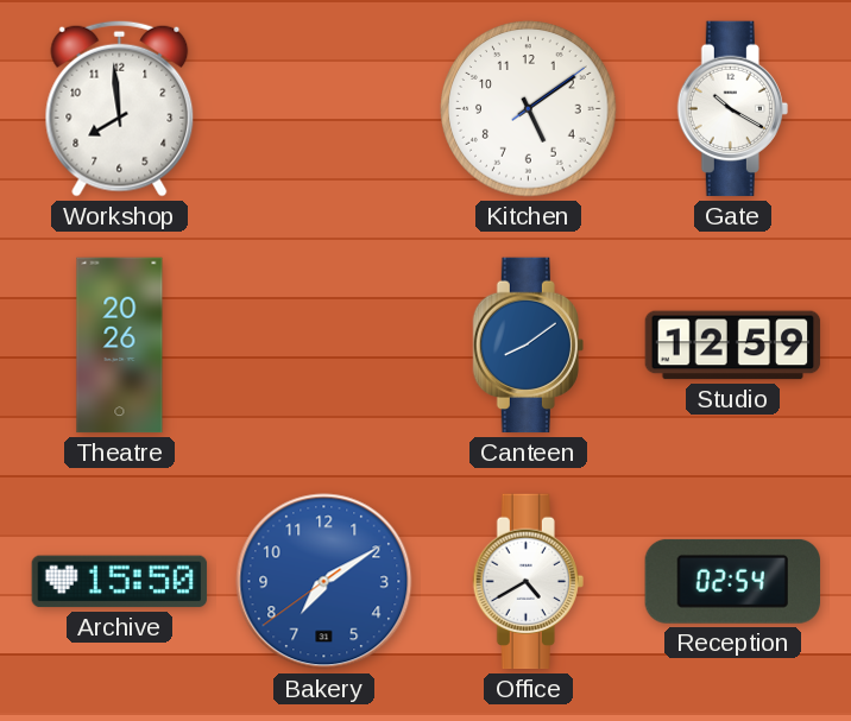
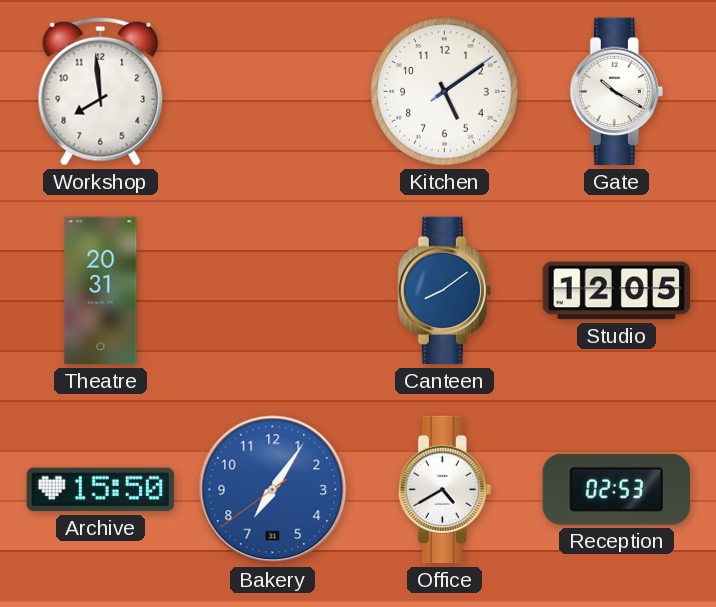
Theatre: 20:26 -> 20:31 (101, 291)
Studio: 12:59 -> 12:05 (617, 291)
Bakery: 7:09 -> 7:05 (273, 490)
Reception: 02:54 -> 02:53 (616, 489)
